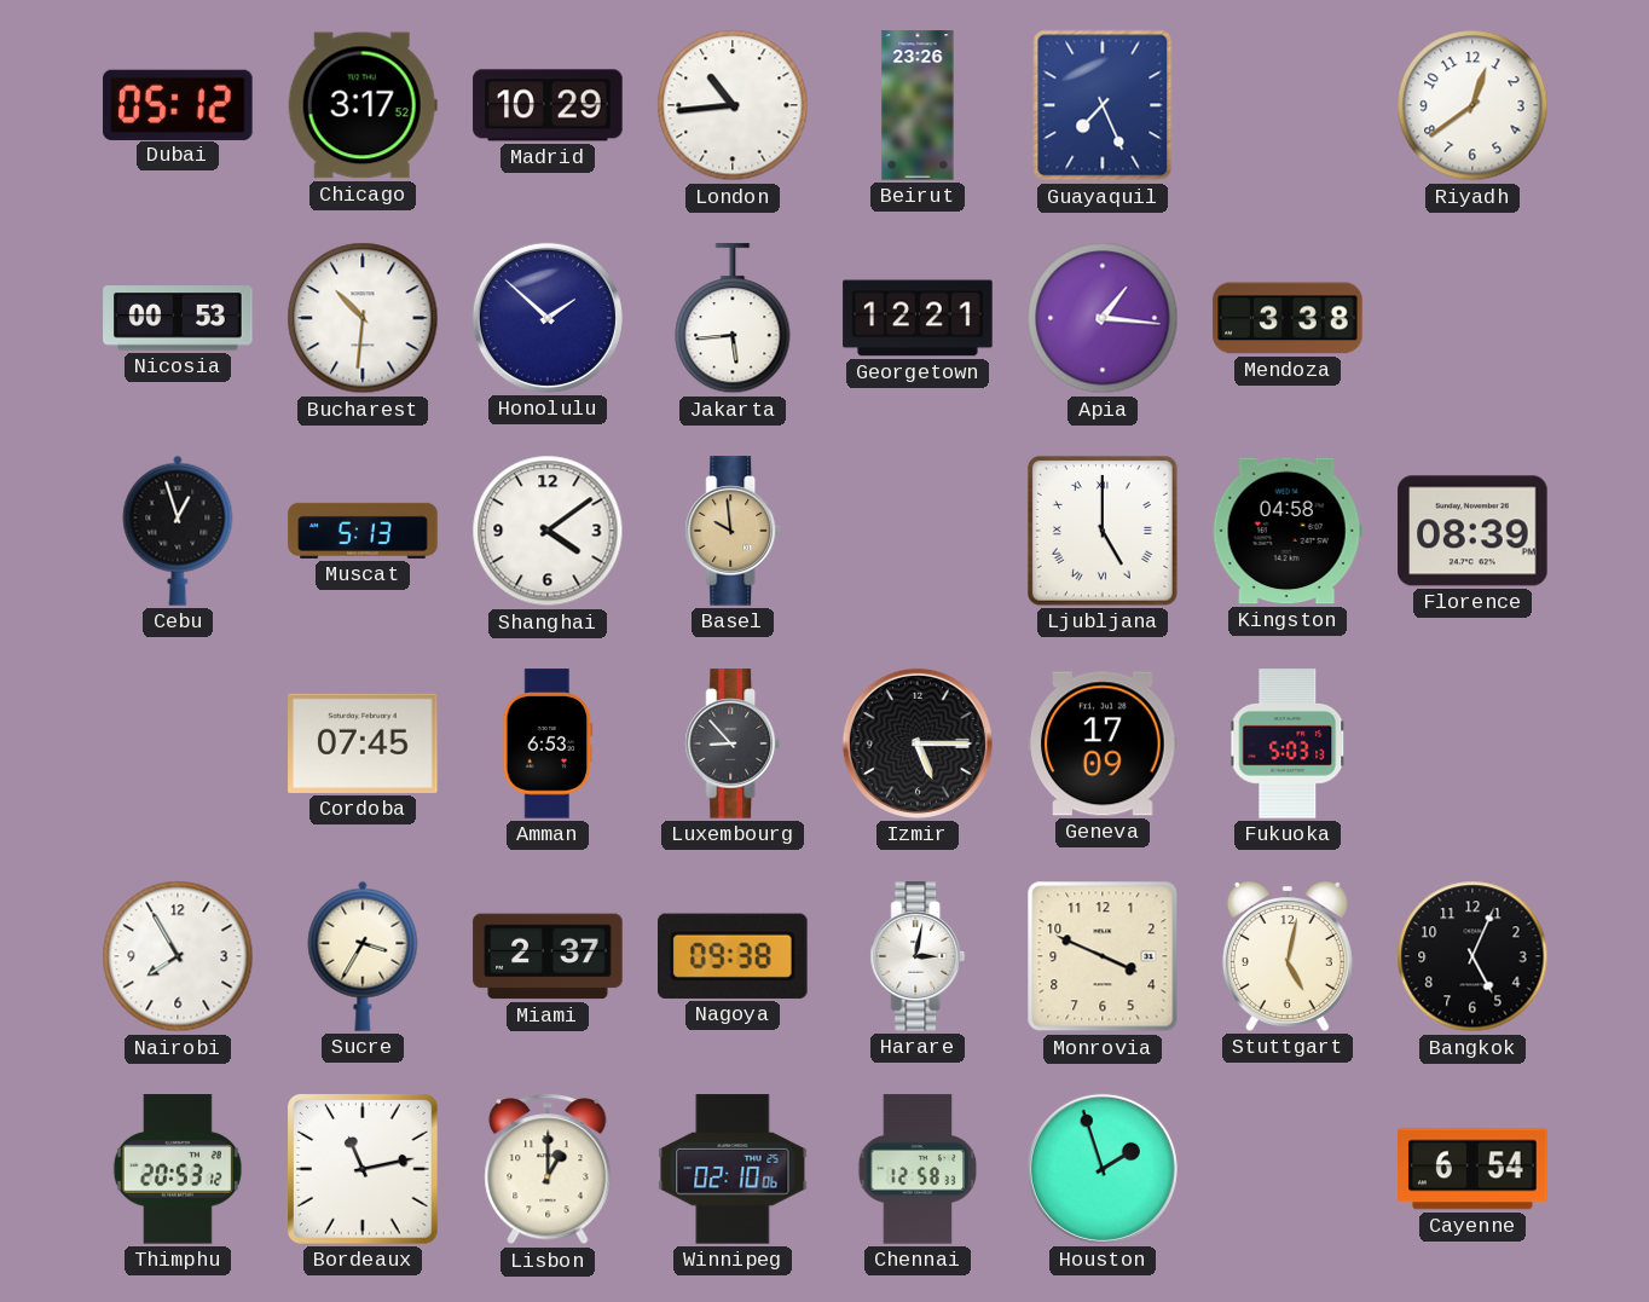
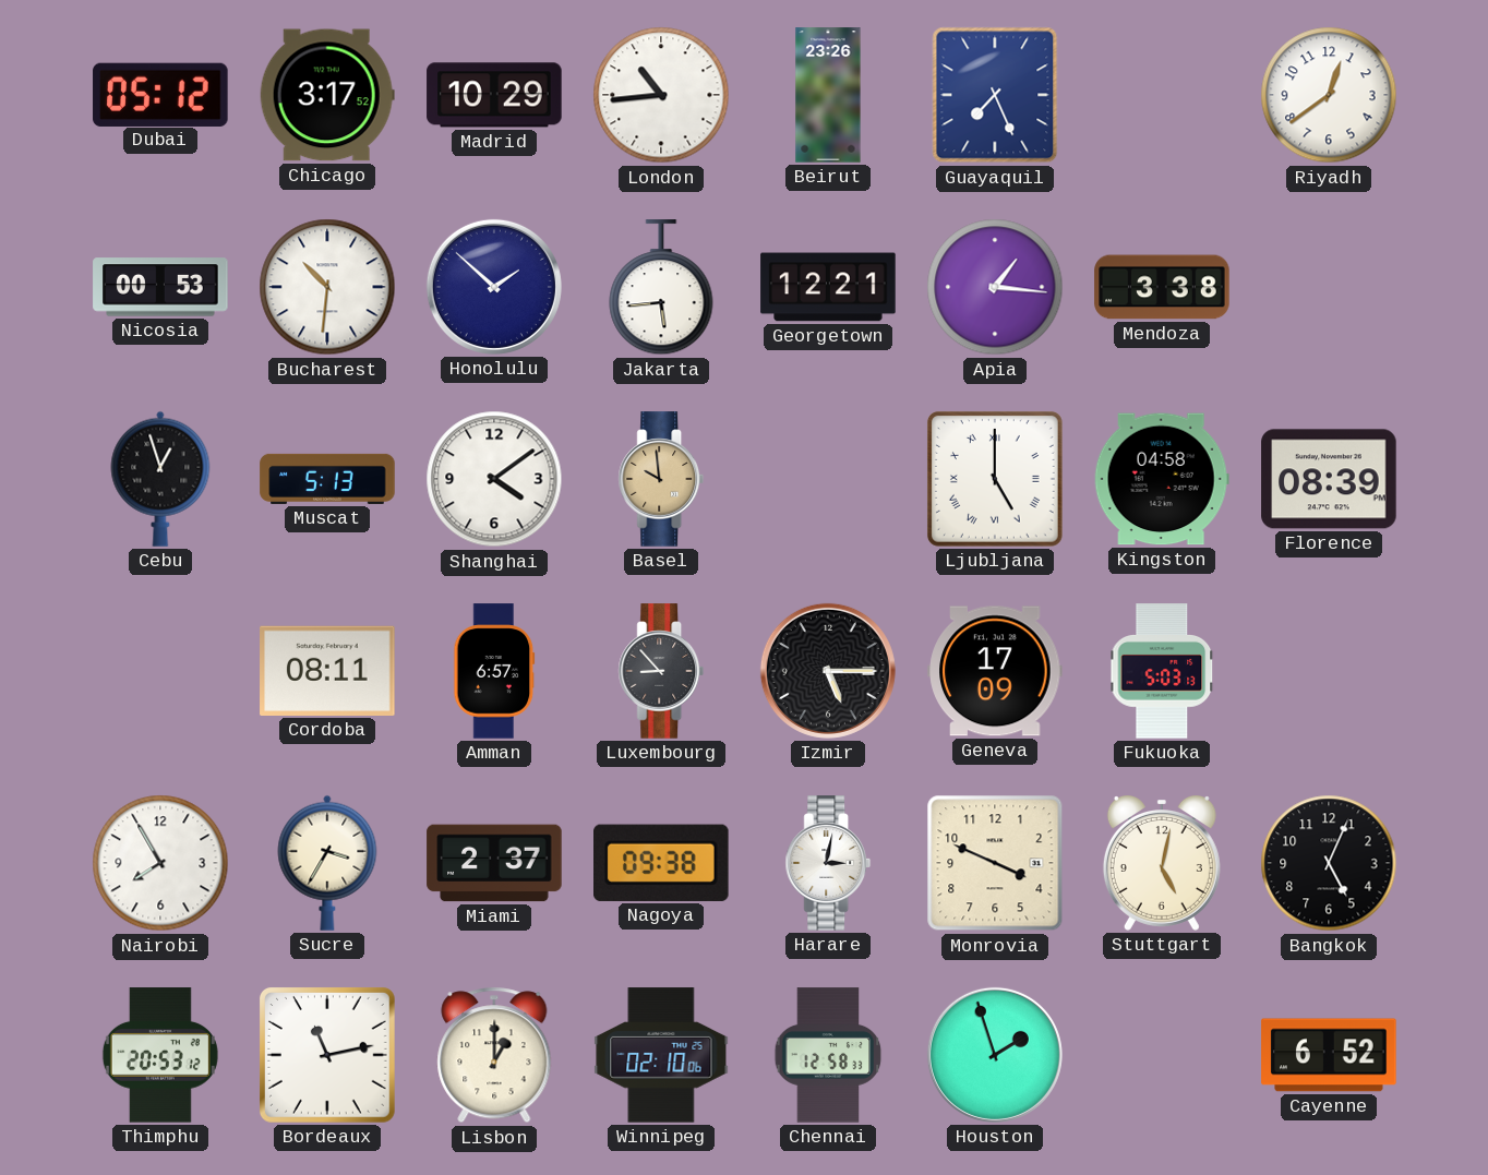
Cordoba: 07:45 -> 08:11 (327, 671)
Amman: 6:53 -> 6:57 (494, 671)
Cayenne: 6:54 -> 6:52 (1329, 1055)
